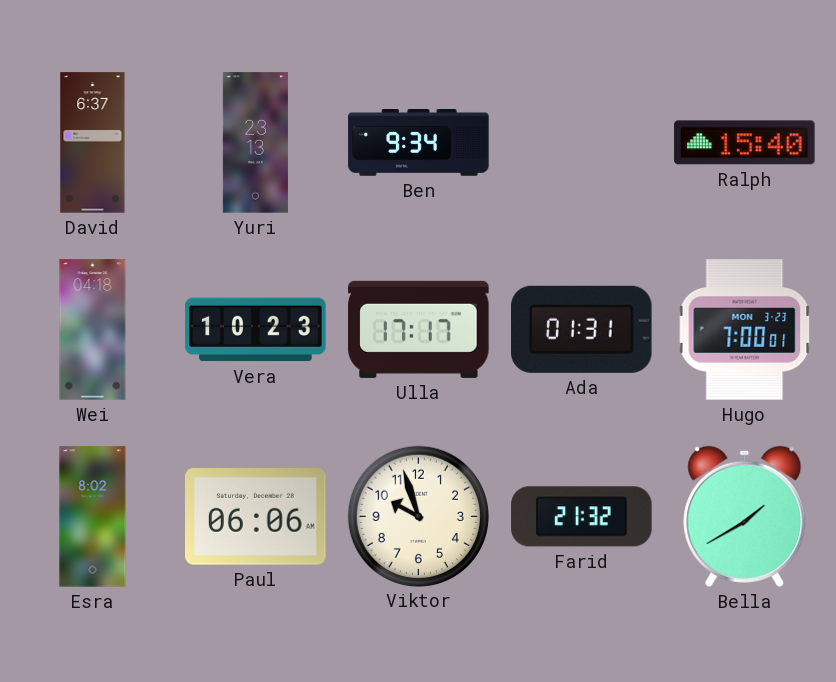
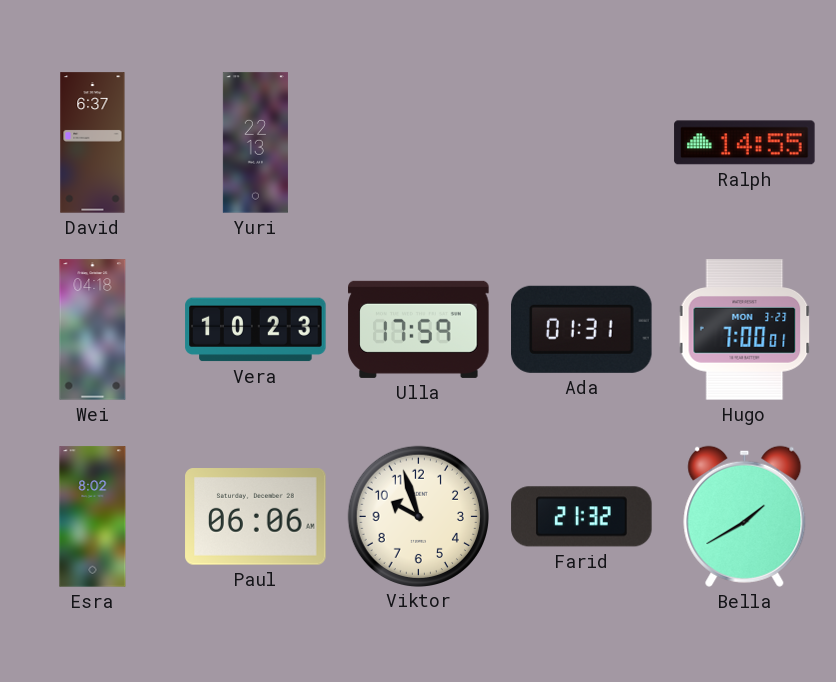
Yuri: 23:13 -> 22:13 (255, 143)
Ben: 9:34 -> none (419, 143)
Ralph: 15:40 -> 14:55 (745, 143)
Ulla: 17:17 -> 17:59 (419, 329)
